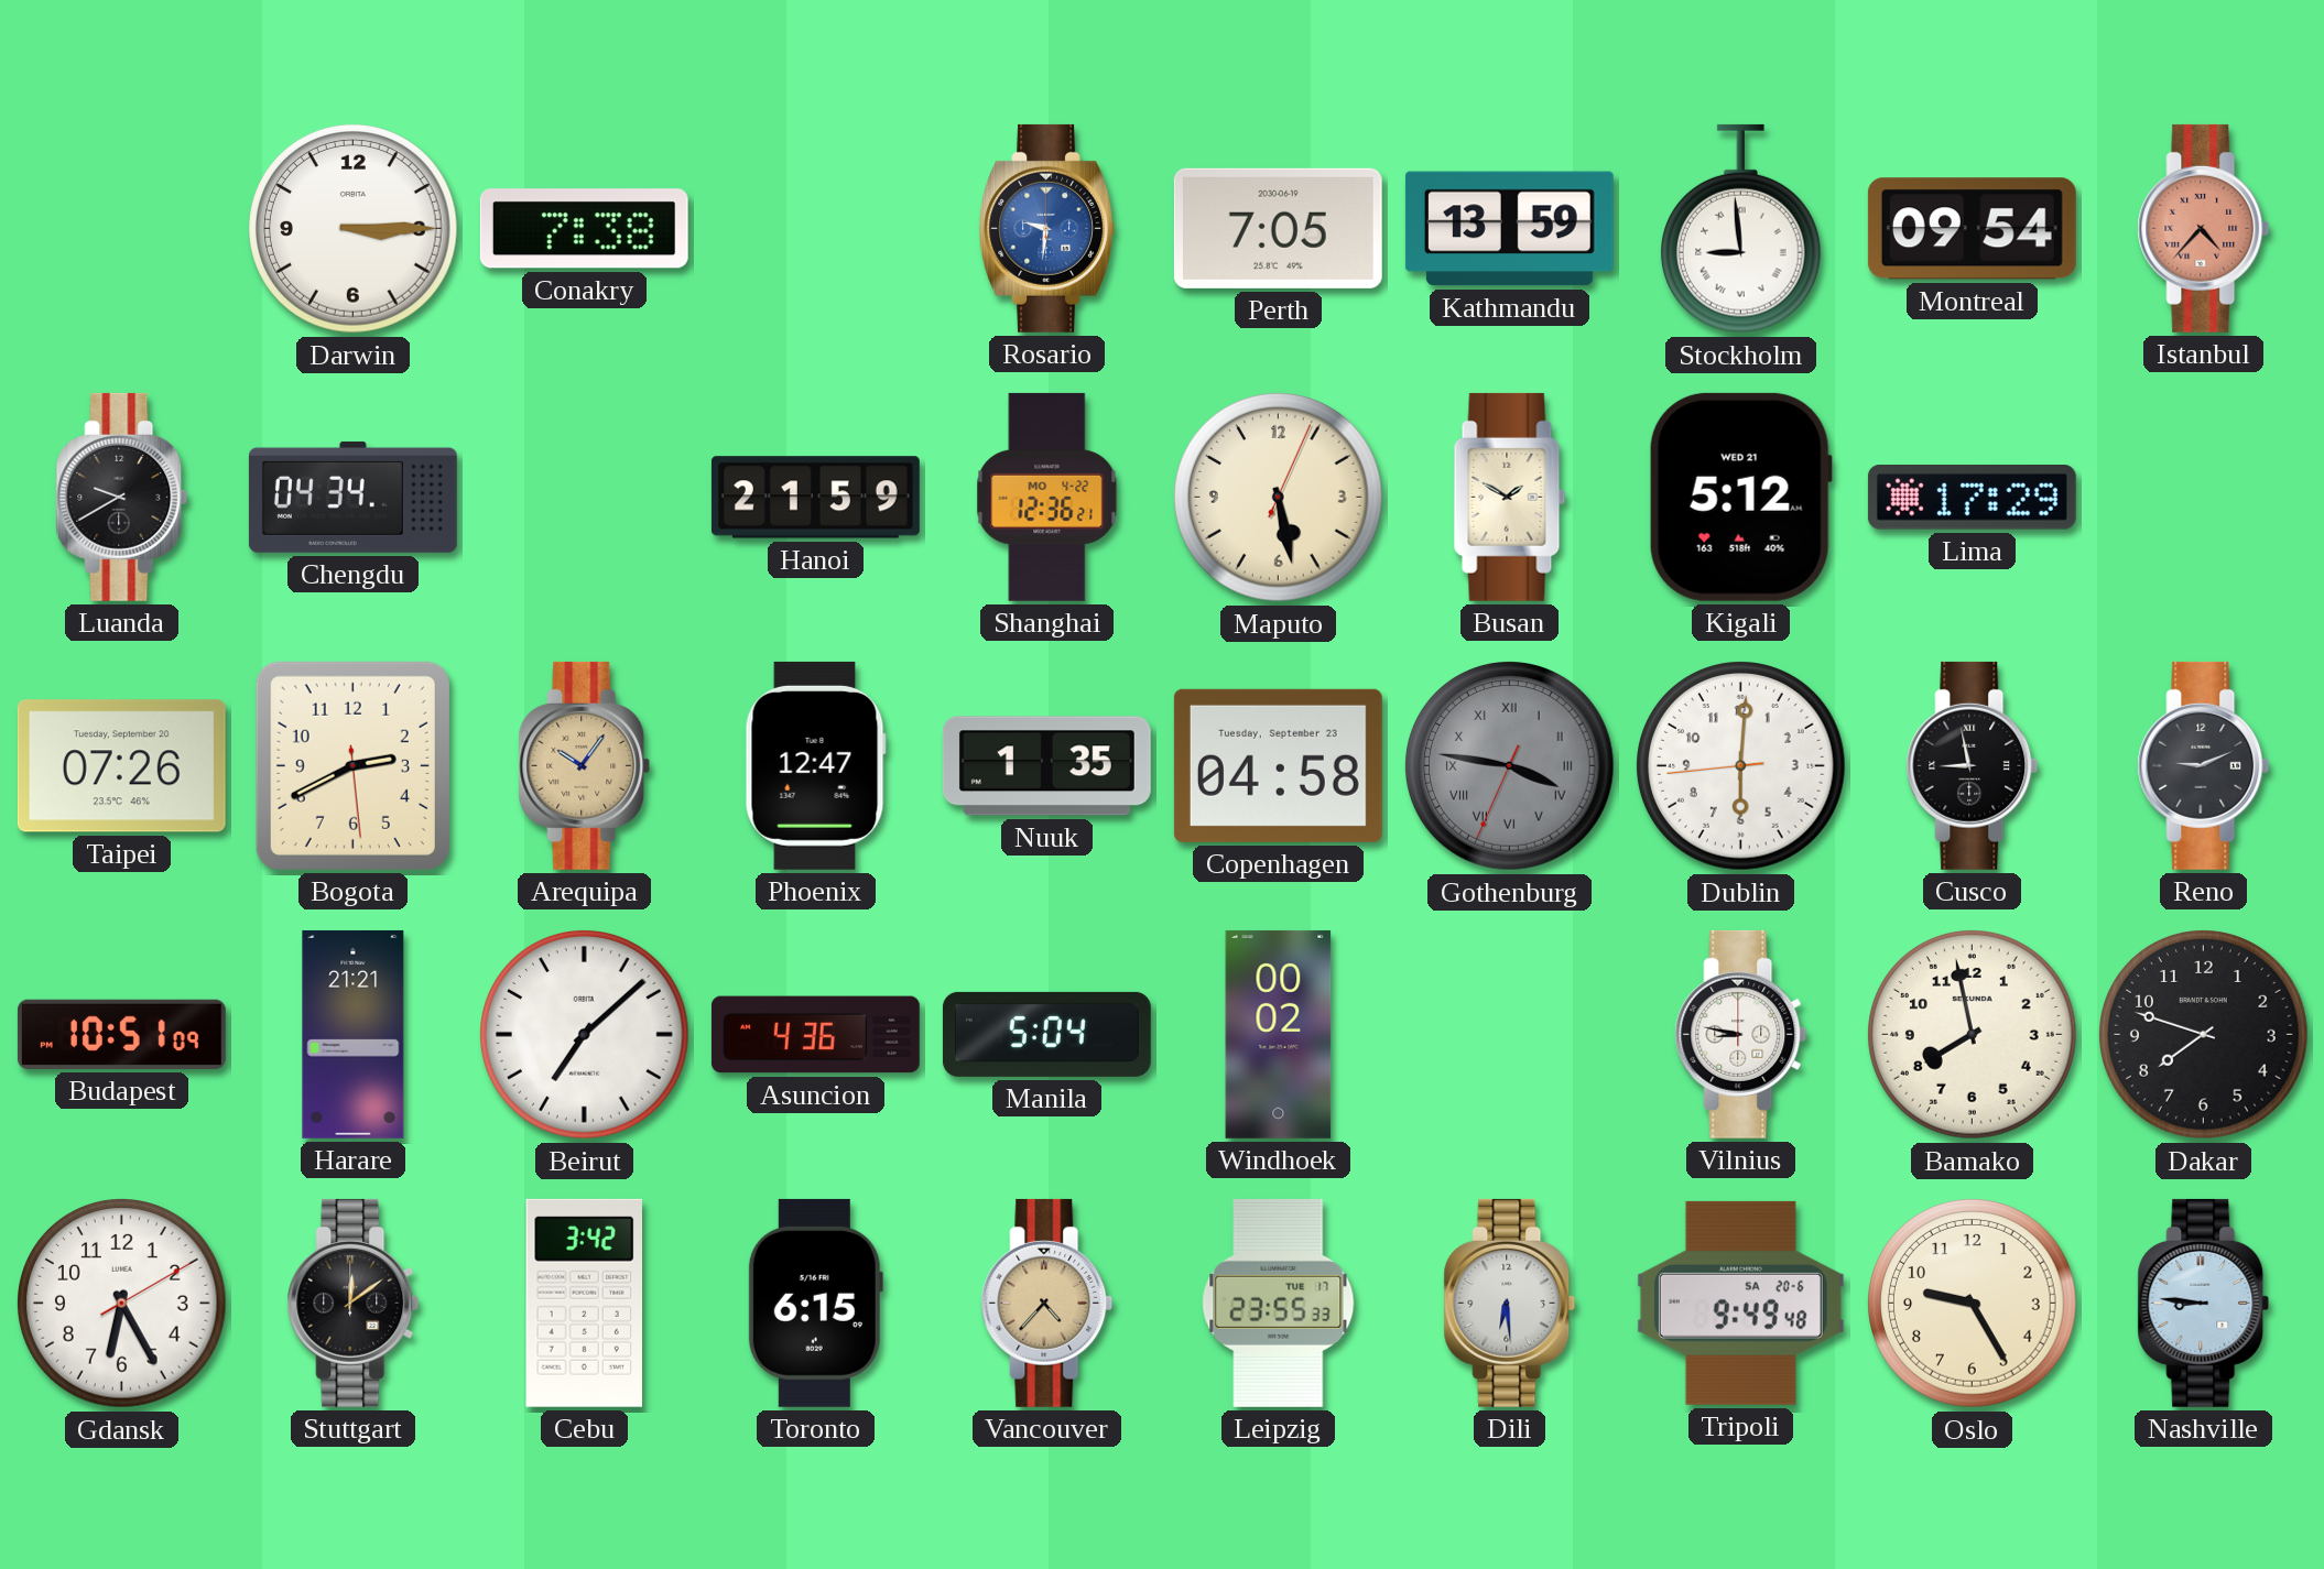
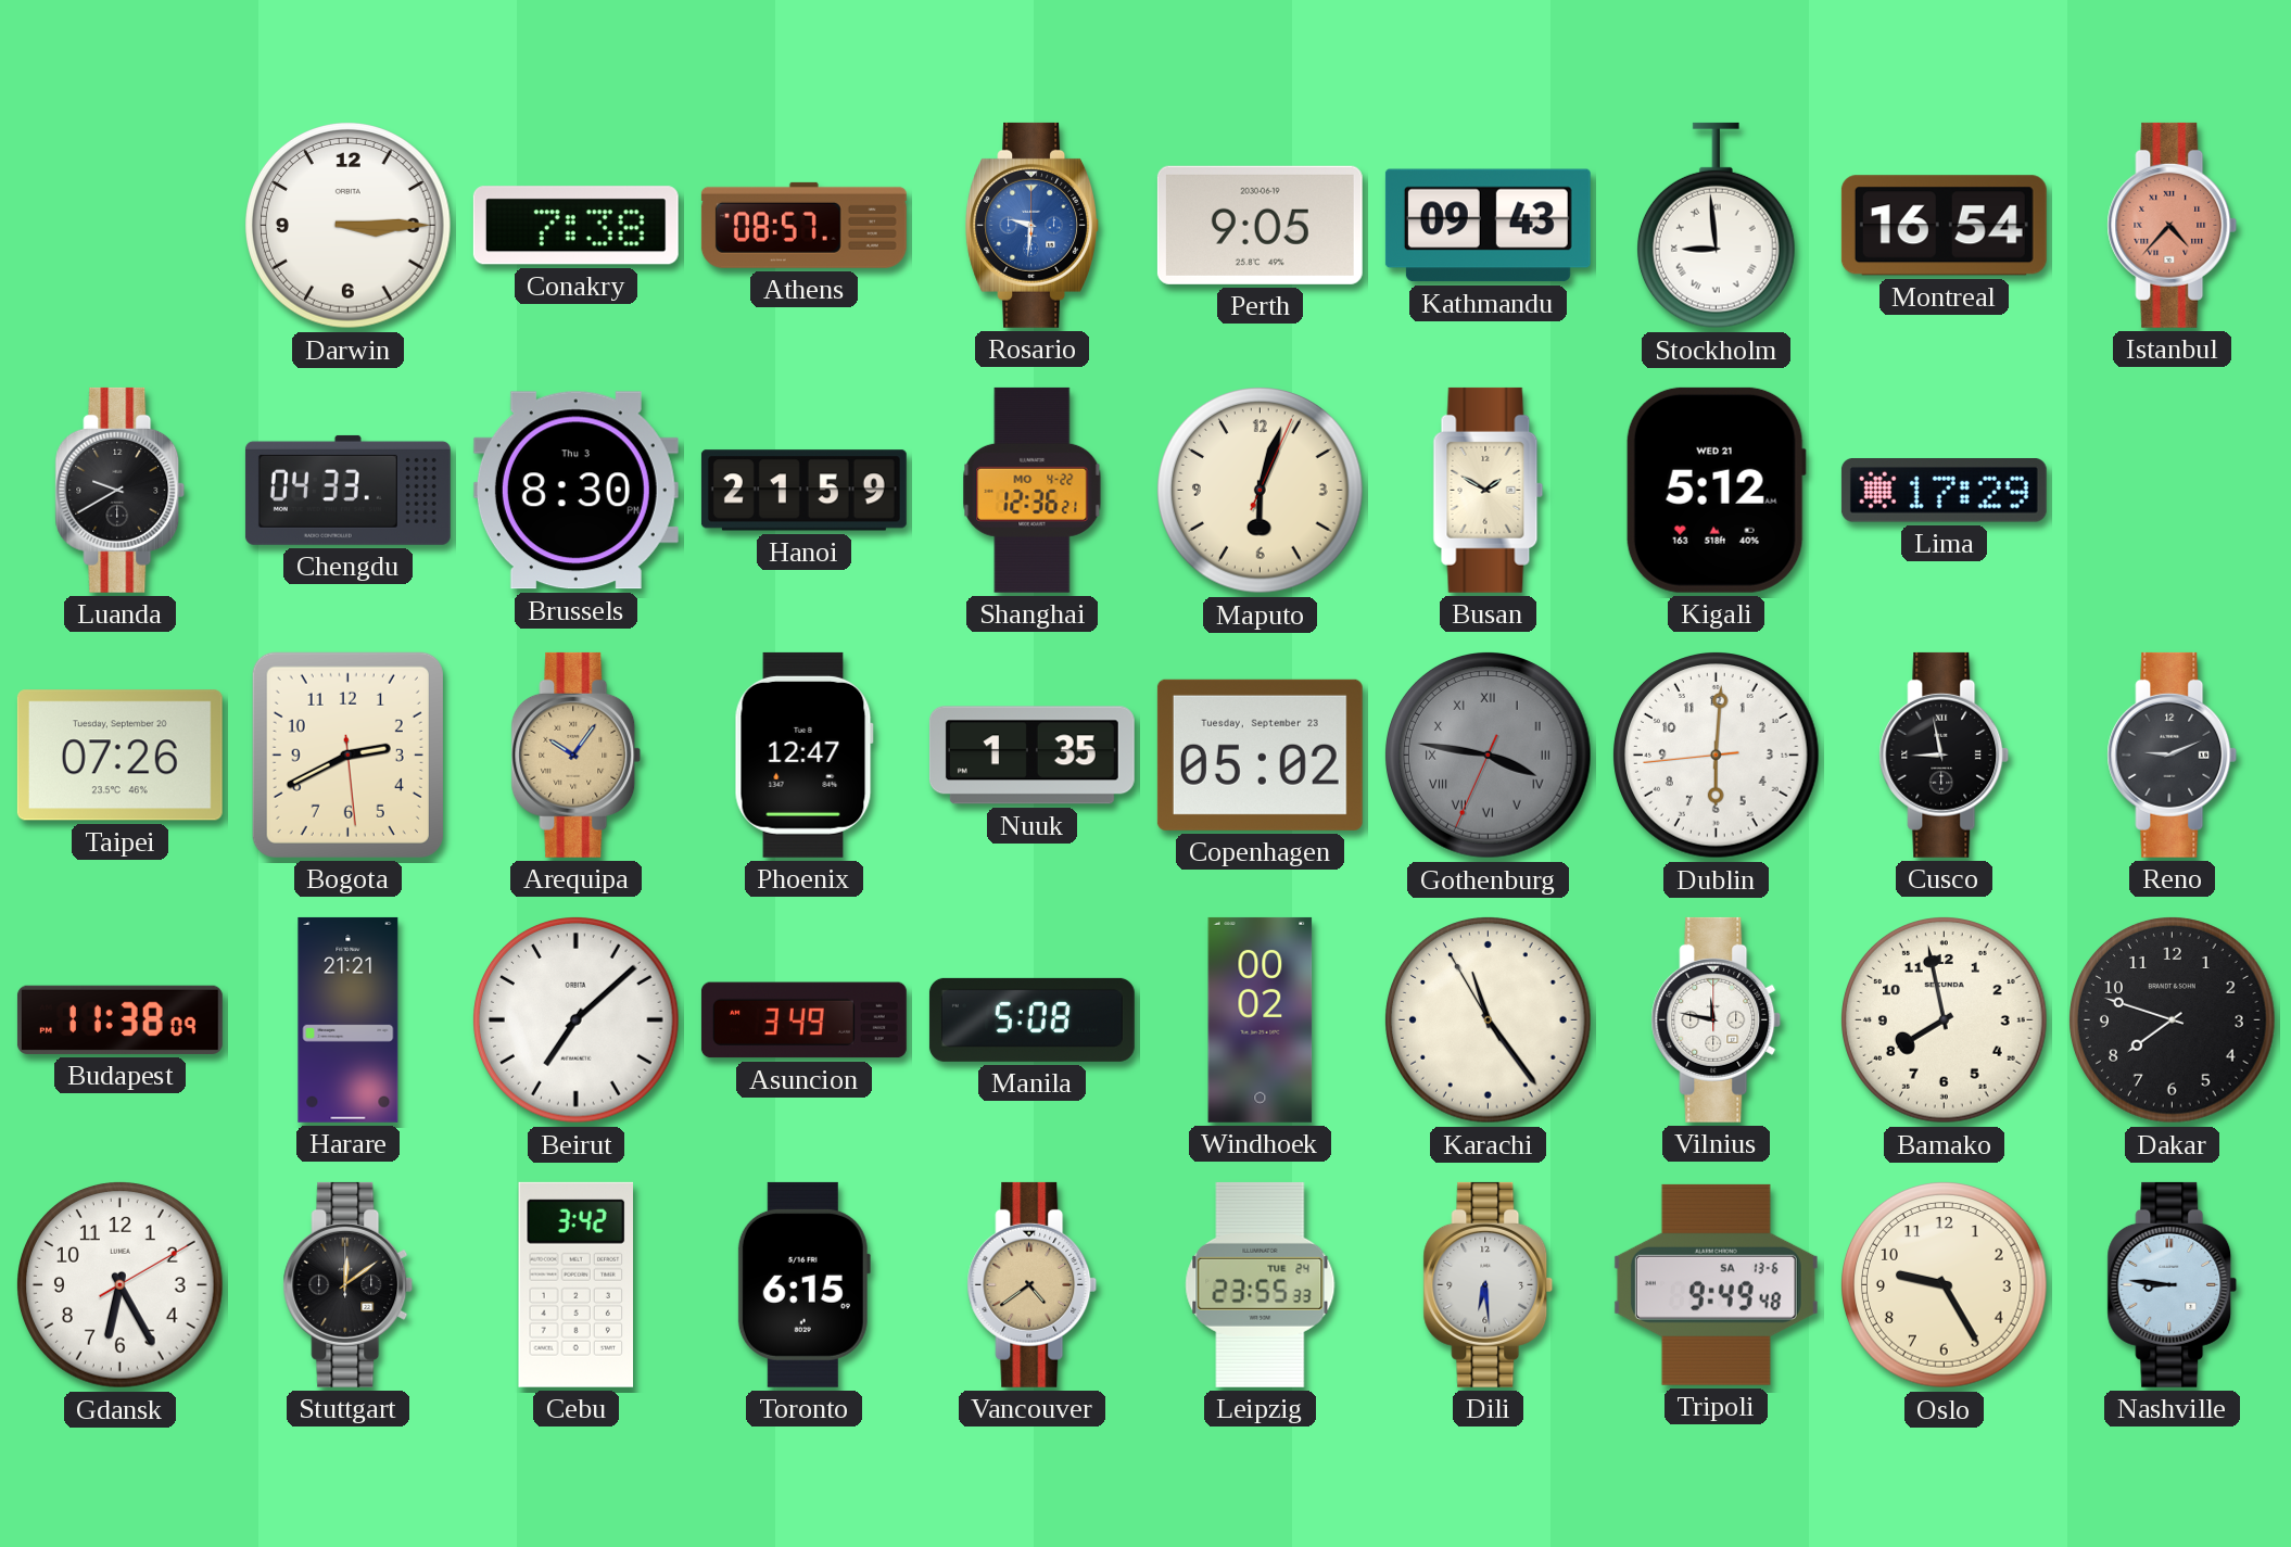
Athens: none -> 08:57 (803, 225)
Perth: 7:05 -> 9:05 (1260, 225)
Kathmandu: 13:59 -> 09:43 (1488, 226)
Montreal: 09:54 -> 16:54 (1944, 226)
Chengdu: 04:34 -> 04:33 (347, 490)
Brussels: none -> 8:30 (575, 491)
Maputo: 5:28 -> 6:03 (1261, 491)
Copenhagen: 04:58 -> 05:02 (1260, 755)
Budapest: 10:51 -> 11:38 (119, 1019)
Asuncion: 4:36 -> 3:49 (803, 1020)
Manila: 5:04 -> 5:08 (1031, 1019)
Karachi: none -> 11:23 (1489, 1020)
Vilnius: 8:47 -> 11:47 (1717, 1019)
Vancouver: 4:37 -> 4:39 (1033, 1284)
Leipzig date: TUE 17 -> TUE 24 (1261, 1284)
Tripoli date: SA 20-6 -> SA 13-6 (1716, 1284)
